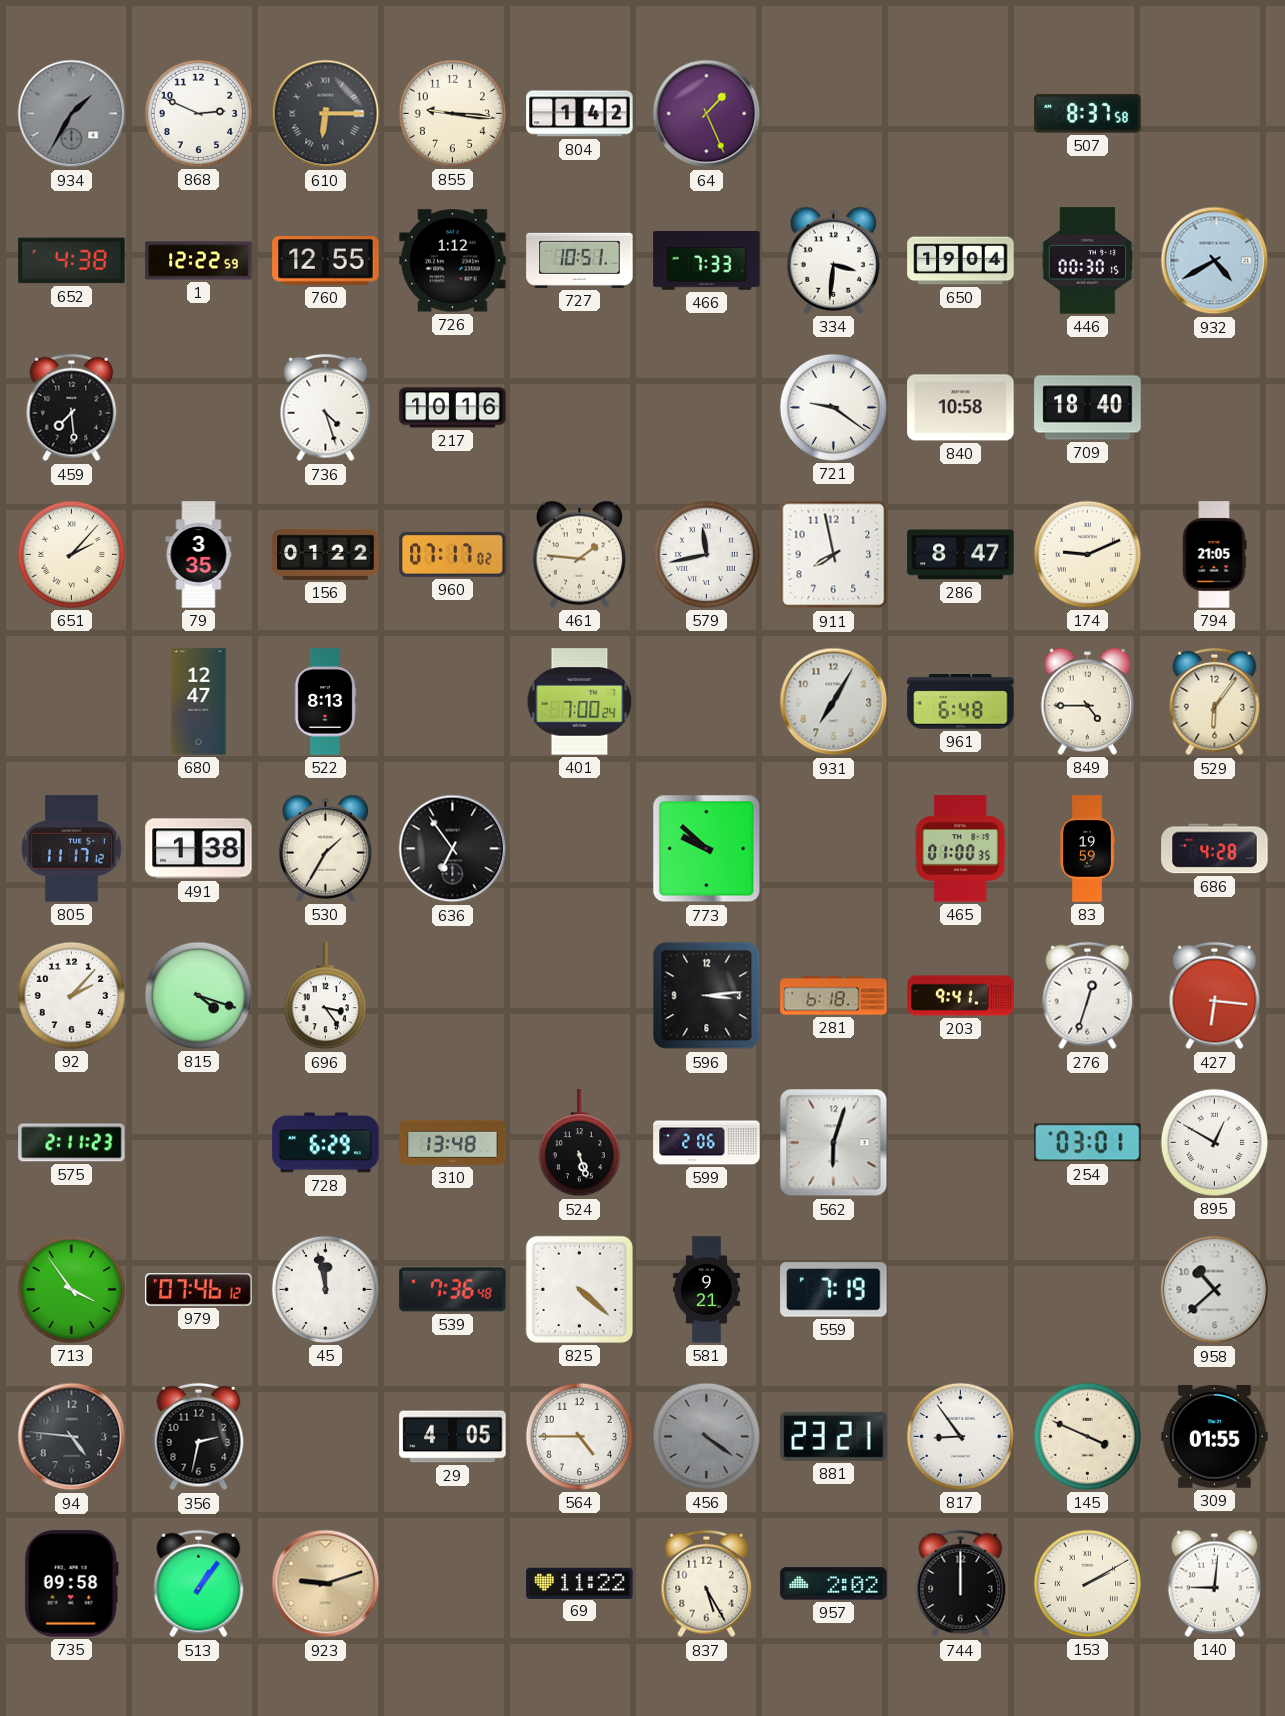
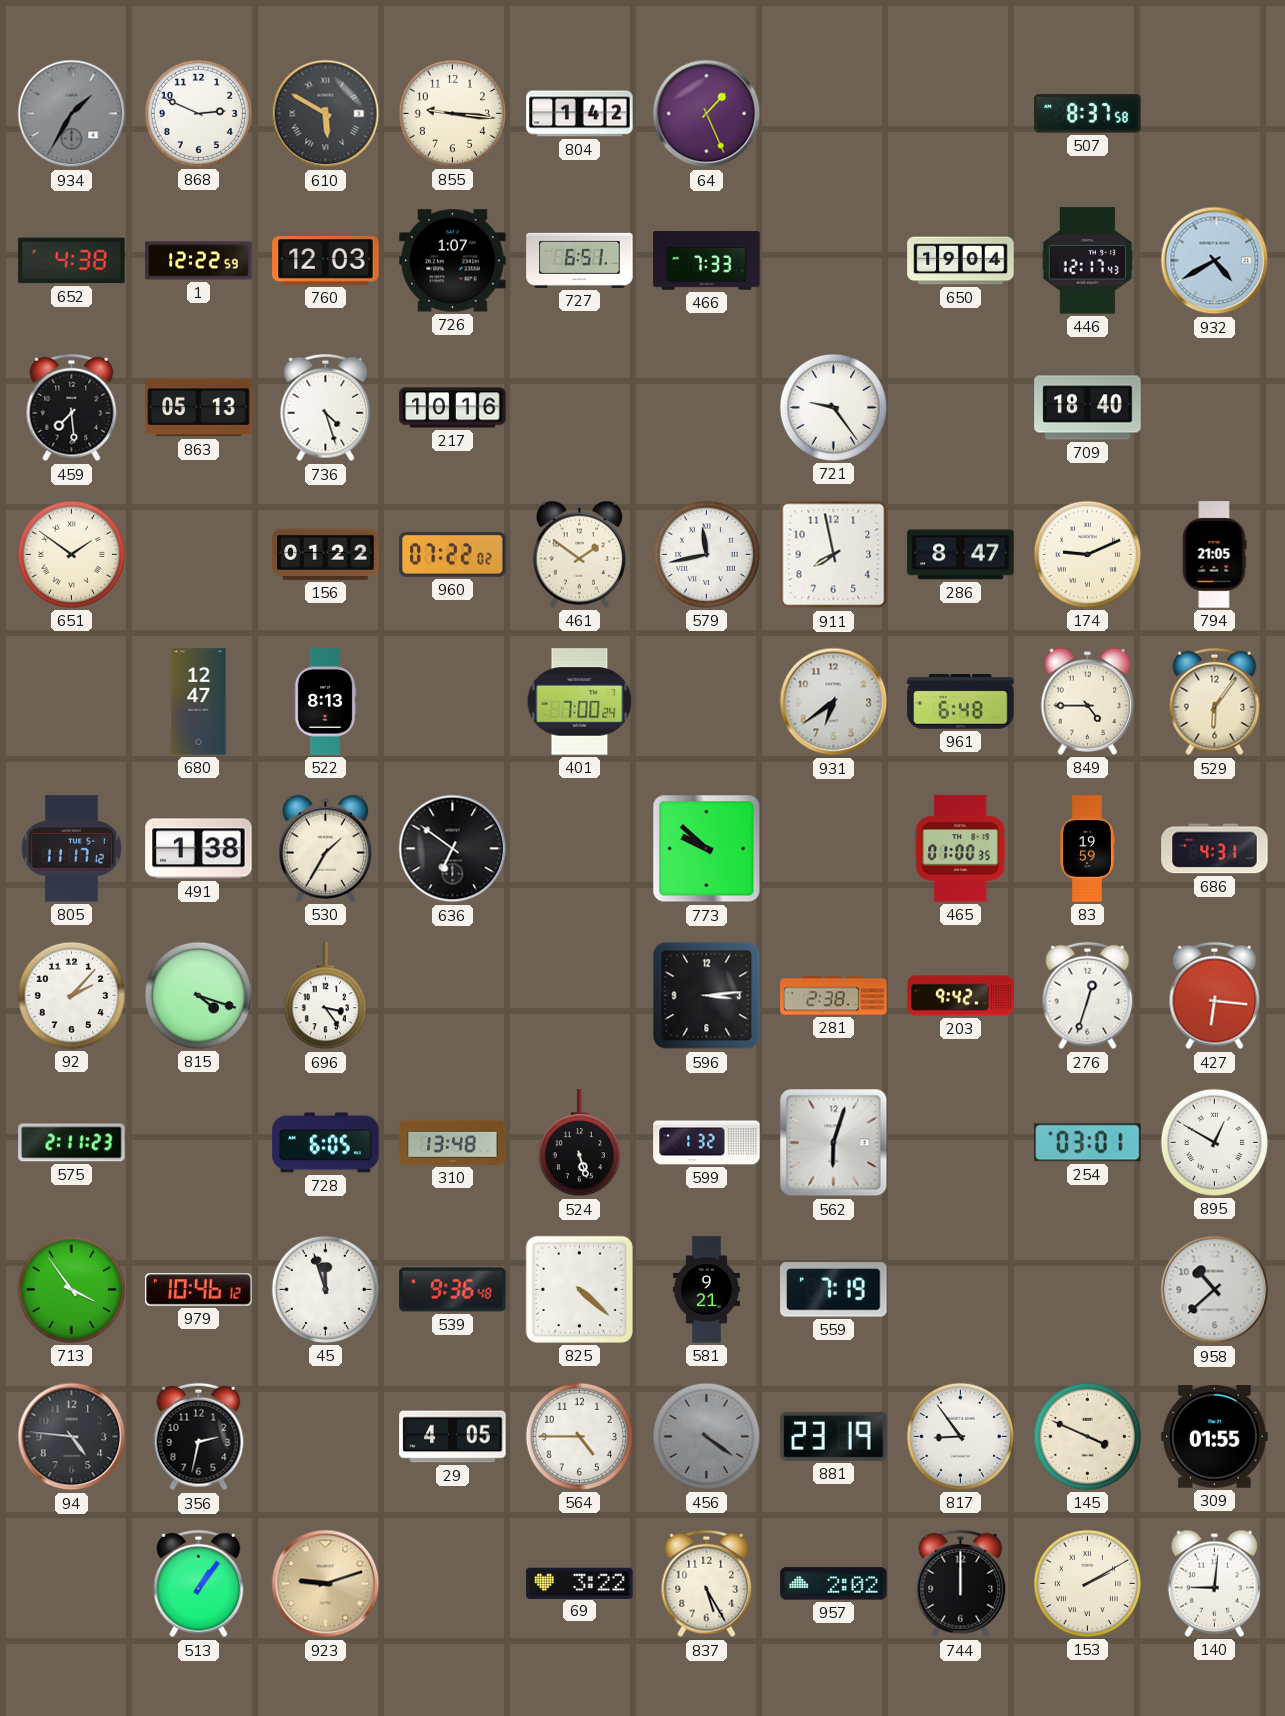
610: 6:15 -> 5:50 (326, 114)
760: 12:55 -> 12:03 (326, 261)
726: 1:12 -> 1:07 (453, 261)
727: 10:51 -> 6:51 (580, 260)
334: 3:31 -> none (834, 260)
446: 00:30 -> 12:17 (1088, 261)
863: none -> 05:13 (199, 408)
721: 9:21 -> 9:24 (833, 407)
840: 10:58 -> none (961, 408)
651: 2:07 -> 1:51 (71, 554)
79: 3:35 -> none (199, 555)
960: 07:17 -> 07:22 (453, 554)
461: 1:46 -> 1:51 (580, 554)
931: 7:05 -> 6:39 (834, 702)
636: 6:54 -> 6:51 (453, 849)
686: 4:28 -> 4:31 (1215, 849)
281: 6:18 -> 2:38 (834, 996)
203: 9:41 -> 9:42 (961, 996)
728: 6:29 -> 6:05 (326, 1143)
599: 2:06 -> 1:32 (707, 1143)
979: 07:46 -> 10:46 (199, 1290)
45: 11:58 -> 11:57 (325, 1289)
539: 7:36 -> 9:36 (453, 1290)
881: 23:21 -> 23:19 (834, 1436)
735: 09:58 -> none (71, 1584)
69: 11:22 -> 3:22 (580, 1583)
